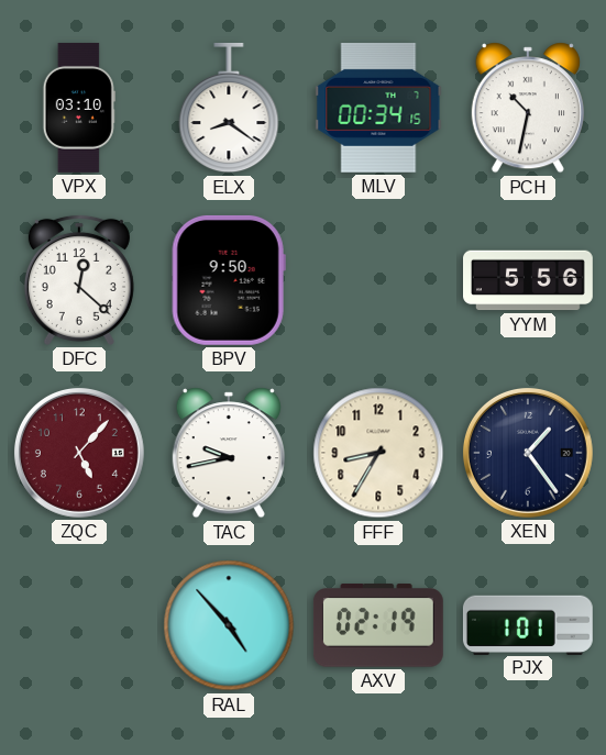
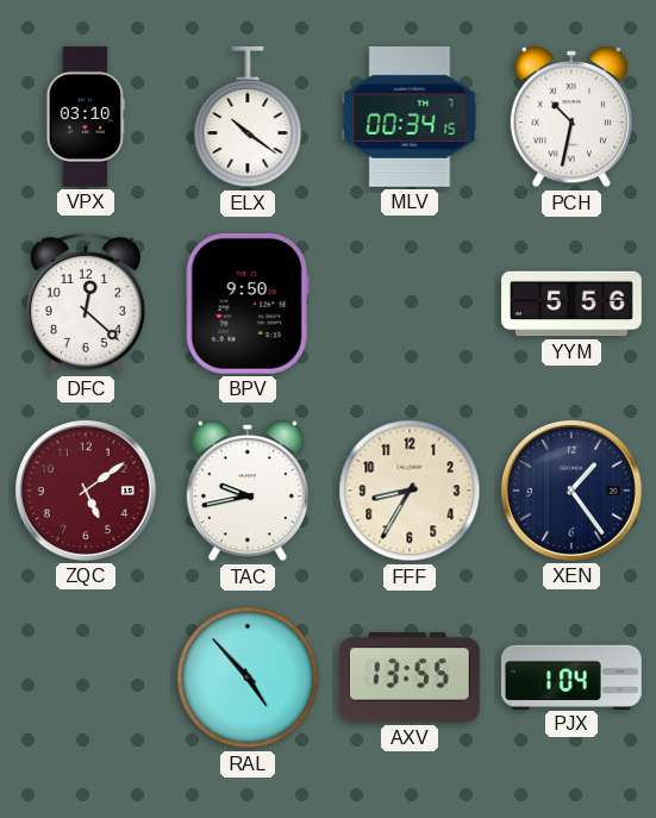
ELX: 8:21 -> 10:21 (248, 117)
ZQC: 5:07 -> 5:09 (86, 491)
AXV: 02:19 -> 13:55 (410, 677)
PJX: 1:01 -> 1:04 (571, 676)
